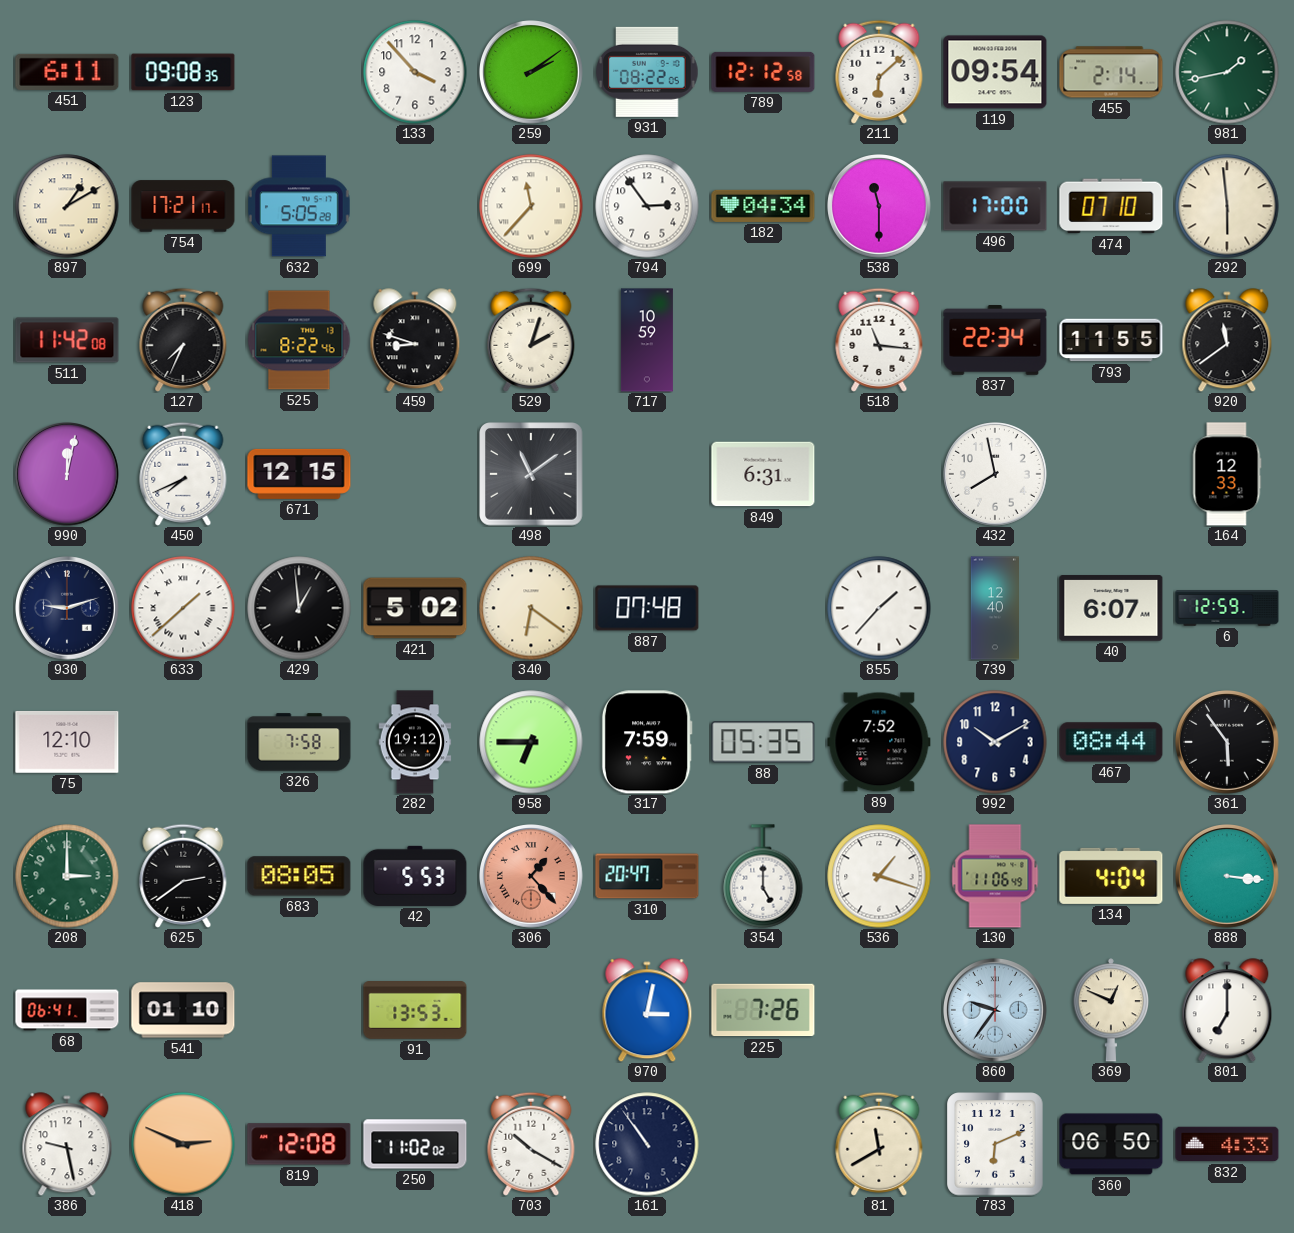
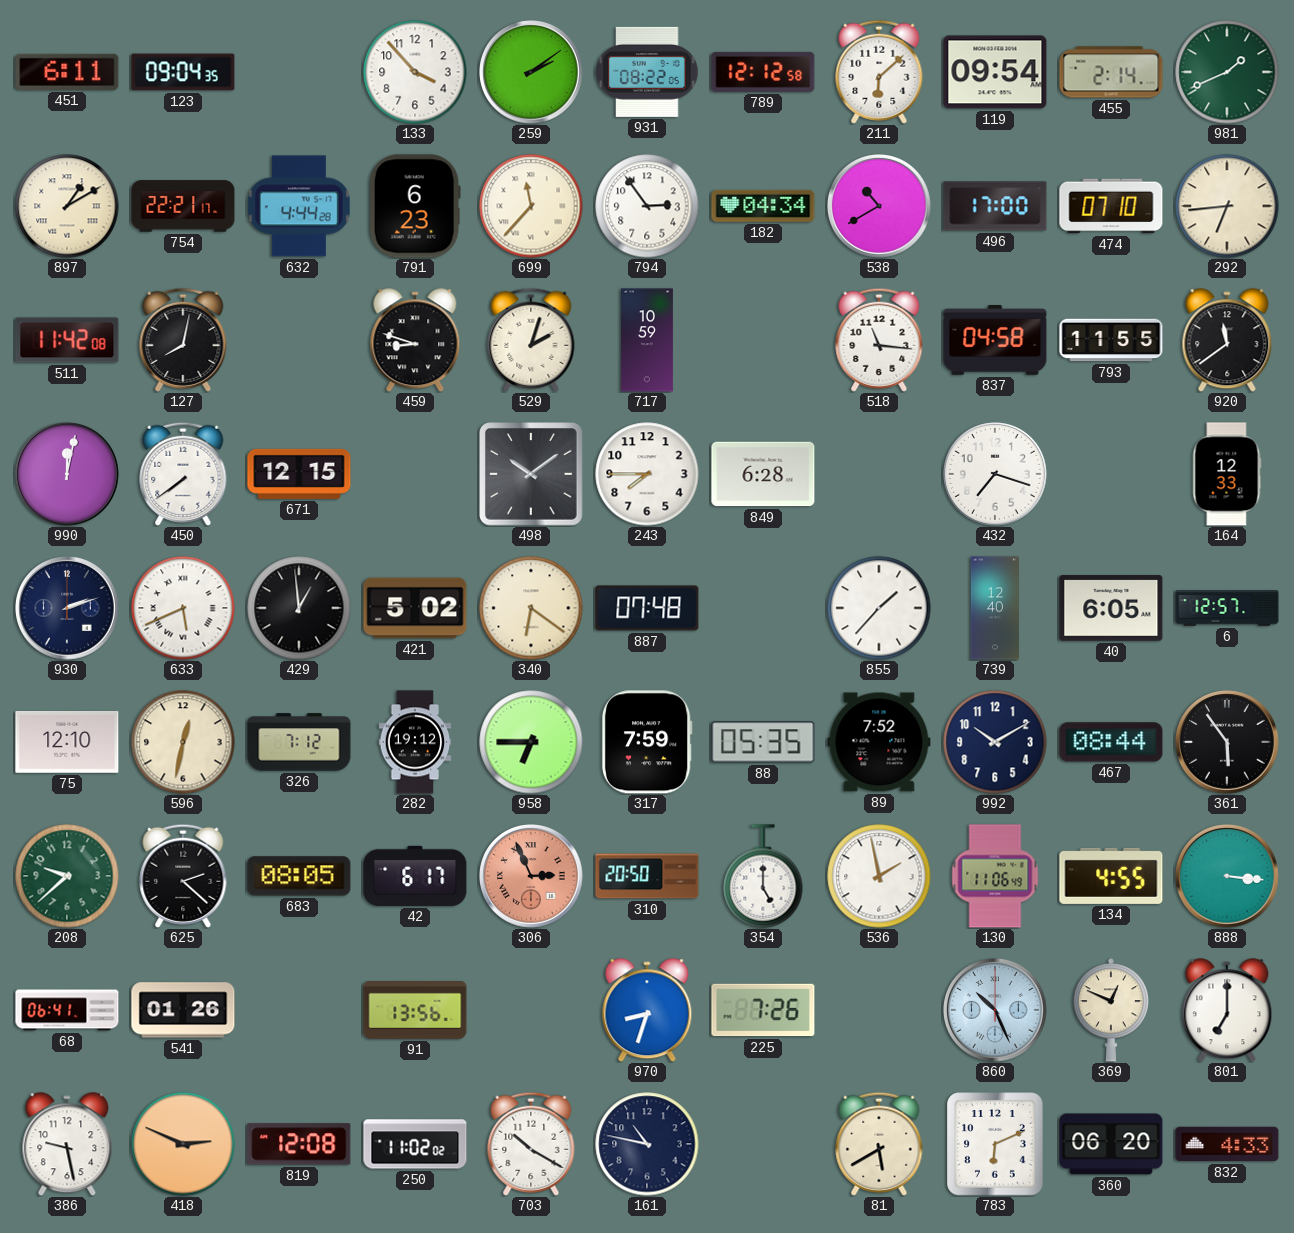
123: 09:08 -> 09:04 (183, 72)
981: 1:43 -> 1:41 (1227, 72)
754: 17:21 -> 22:21 (183, 206)
632: 5:05 -> 4:44 (299, 206)
791: none -> 6:23 (415, 206)
538: 11:30 -> 10:40 (880, 207)
292: 5:59 -> 6:44 (1227, 206)
127: 7:34 -> 8:02 (183, 340)
525: 8:22 -> none (299, 340)
837: 22:34 -> 04:58 (995, 341)
450: 7:41 -> 7:39 (183, 474)
498: 11:09 -> 10:09 (531, 474)
243: none -> 7:45 (647, 474)
849: 6:31 -> 6:28 (763, 474)
432: 7:58 -> 7:18 (996, 475)
930: 9:12 -> 2:12 (68, 609)
633: 1:38 -> 5:41 (183, 608)
40: 6:07 -> 6:05 (1111, 608)
6: 12:59 -> 12:57 (1227, 608)
596: none -> 12:32 (183, 742)
326: 7:58 -> 7:12 (299, 742)
208: 3:00 -> 9:38 (67, 876)
625: 2:39 -> 2:22 (183, 876)
42: 5:53 -> 6:17 (415, 876)
306: 1:23 -> 2:56 (532, 877)
310: 20:47 -> 20:50 (647, 876)
536: 1:18 -> 1:58 (879, 876)
134: 4:04 -> 4:55 (1111, 876)
541: 01:10 -> 01:26 (183, 1010)
91: 13:53 -> 13:56 (415, 1011)
970: 3:02 -> 8:33 (647, 1010)
860: 9:36 -> 10:26 (996, 1011)
161: 10:54 -> 10:47 (647, 1144)
81: 11:40 -> 5:40 (879, 1144)
360: 06:50 -> 06:20 (1111, 1144)
